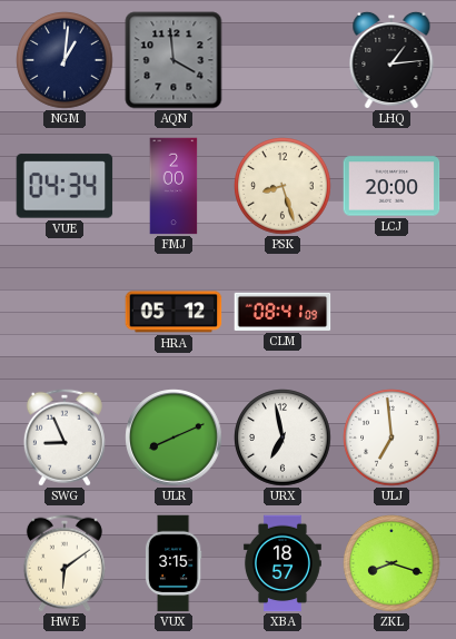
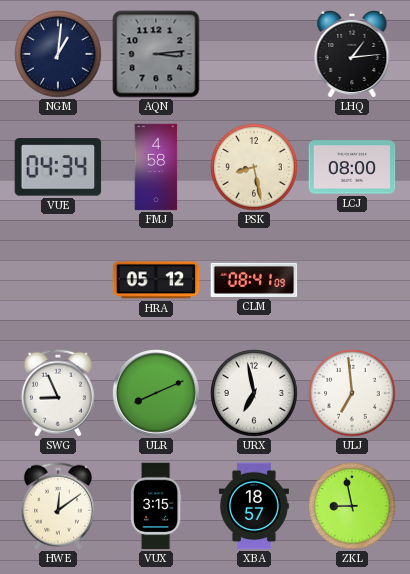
AQN: 3:59 -> 3:14 (156, 54)
FMJ: 2:00 -> 4:58 (156, 167)
PSK: 8:27 -> 8:28 (254, 167)
LCJ: 20:00 -> 08:00 (352, 167)
HWE: 6:09 -> 12:09 (58, 506)
ZKL: 8:18 -> 8:58 (352, 506)
